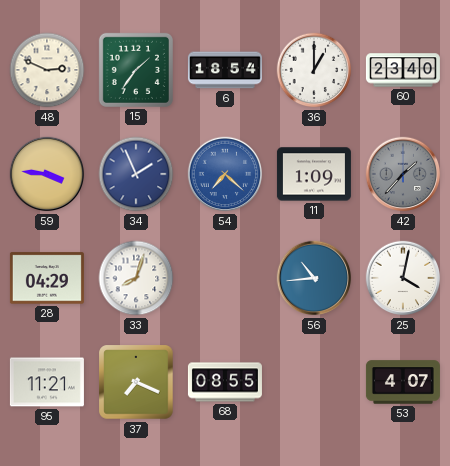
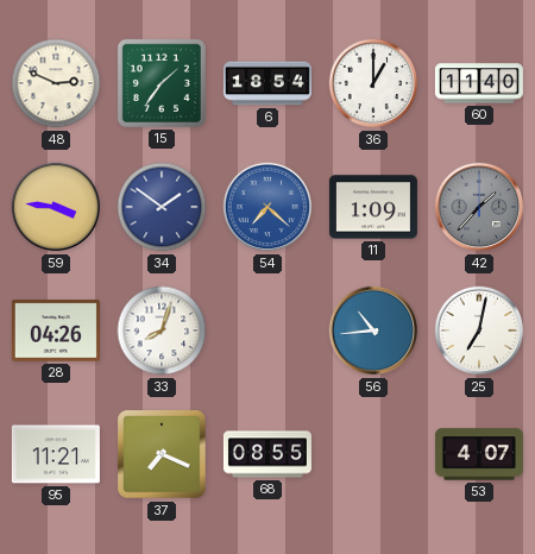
60: 23:40 -> 11:40 (479, 83)
34: 1:56 -> 1:51 (162, 207)
28: 04:29 -> 04:26 (56, 330)
25: 4:02 -> 7:02 (479, 330)
